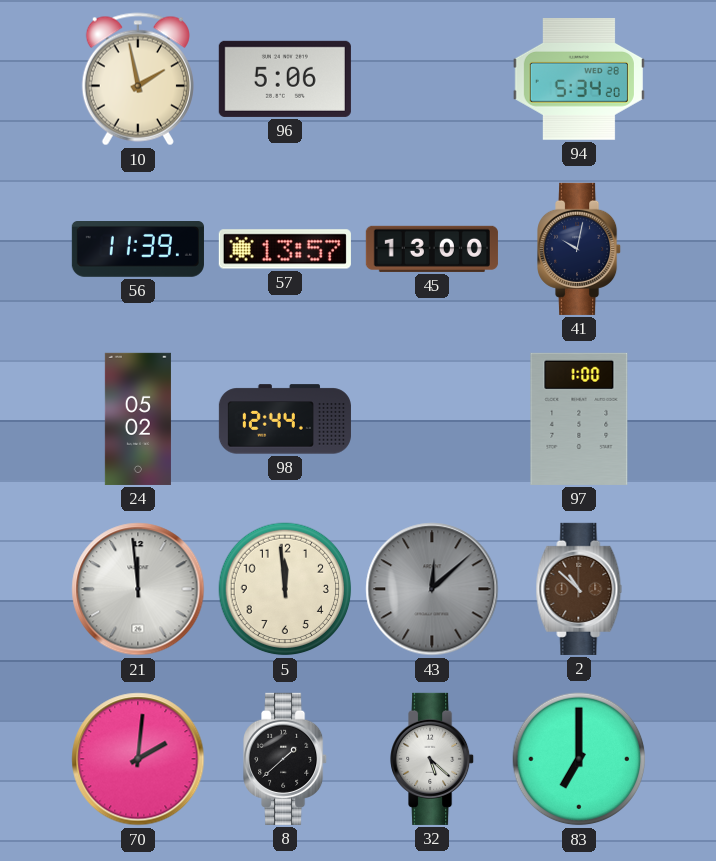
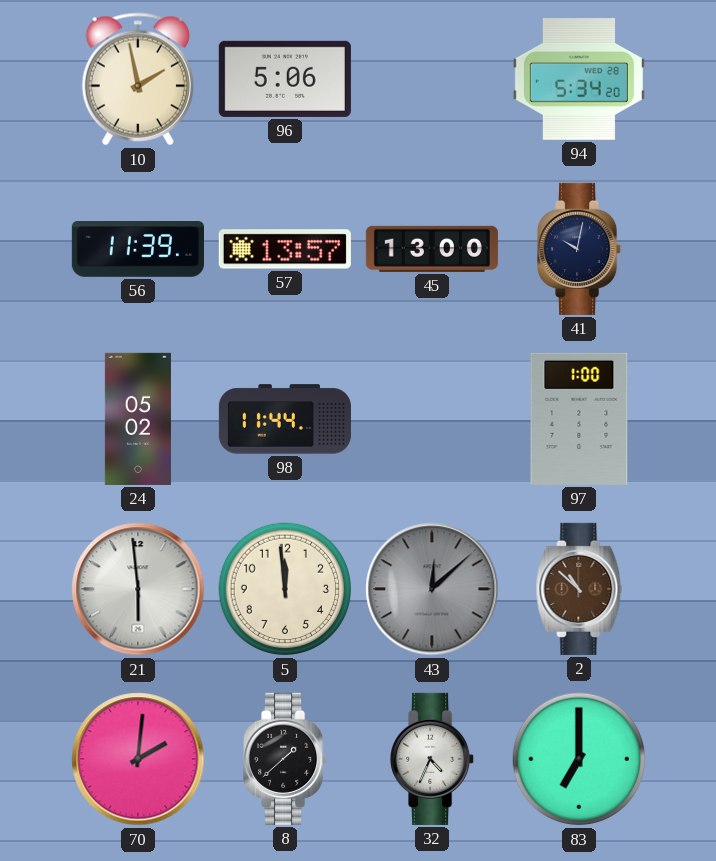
98: 12:44 -> 11:44 (285, 419)
21: 11:59 -> 5:59 (138, 589)
32: 5:22 -> 4:34 (433, 759)
